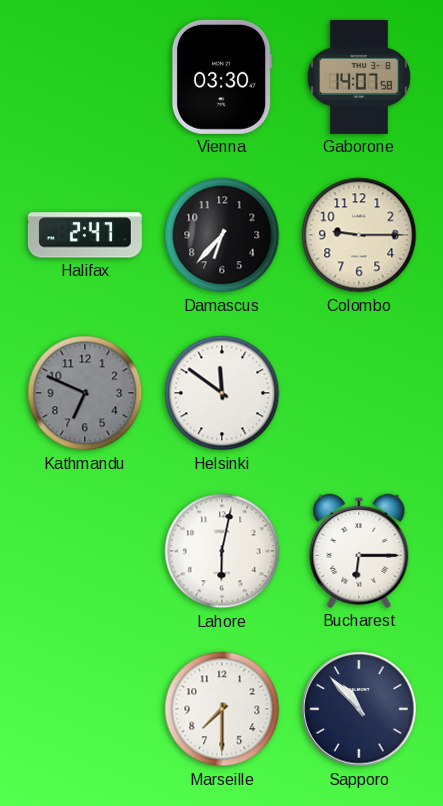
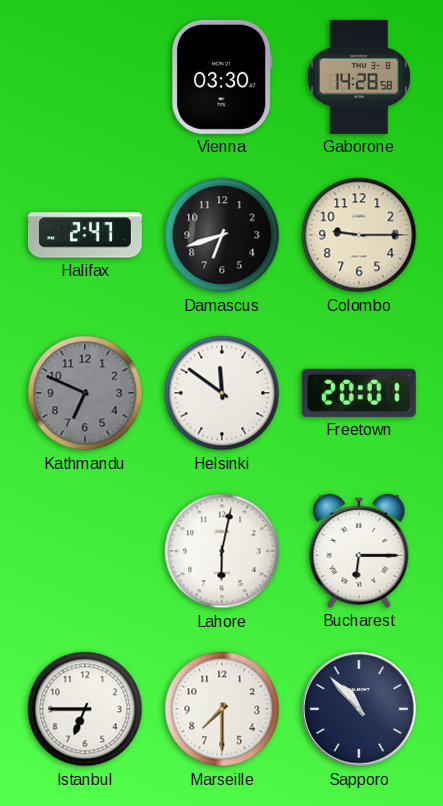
Gaborone: 14:07 -> 14:28 (359, 77)
Damascus: 6:37 -> 6:42 (222, 235)
Freetown: none -> 20:01 (359, 393)
Istanbul: none -> 6:45 (85, 709)
